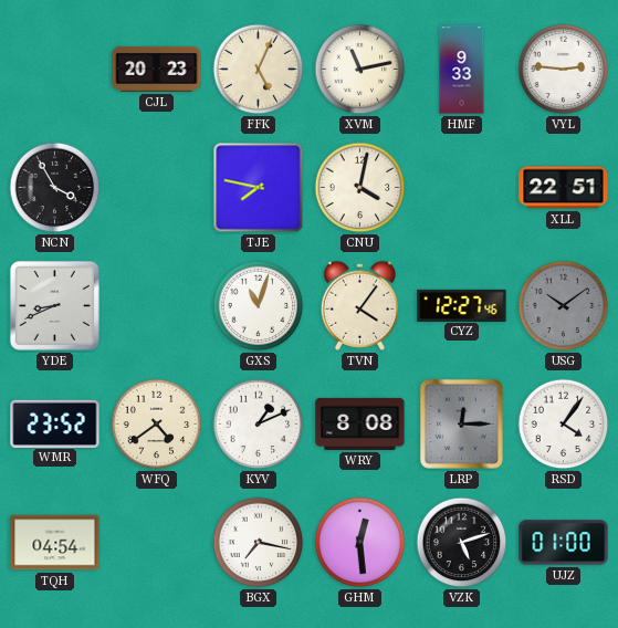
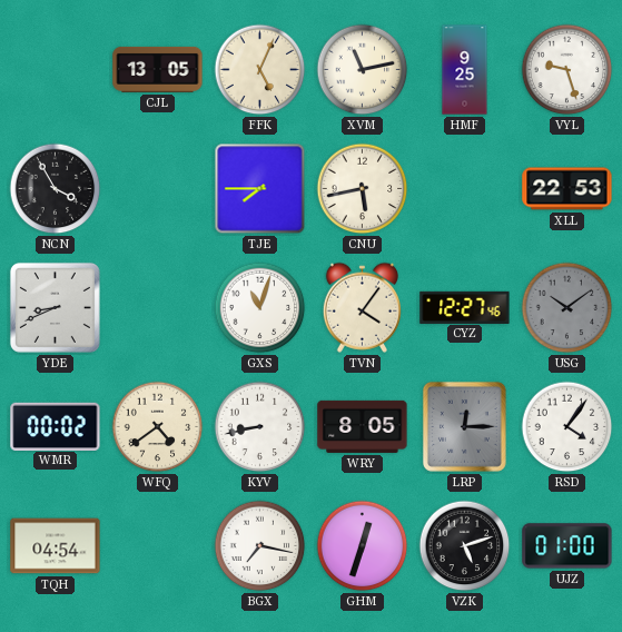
CJL: 20:23 -> 13:05 (158, 69)
HMF: 9:33 -> 9:25 (465, 70)
VYL: 2:46 -> 9:27 (567, 70)
TJE: 7:47 -> 7:45 (260, 189)
CNU: 4:02 -> 5:43 (363, 189)
XLL: 22:51 -> 22:53 (567, 189)
WMR: 23:52 -> 00:02 (56, 426)
KYV: 1:11 -> 8:43 (260, 427)
WRY: 8:08 -> 8:05 (363, 426)
GHM: 12:29 -> 12:33 (363, 546)
